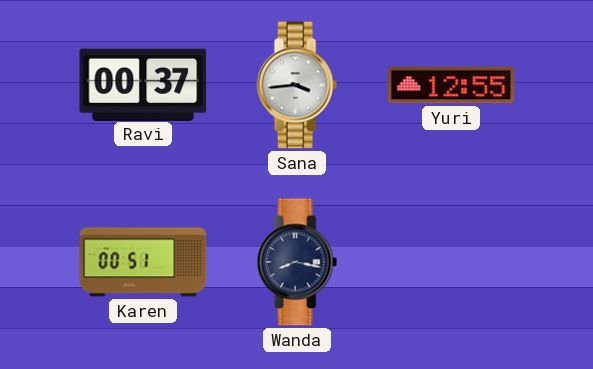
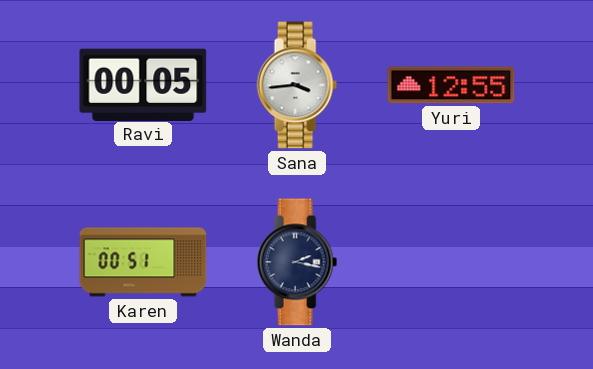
Ravi: 00:37 -> 00:05 (143, 84)
Wanda: 8:17 -> 2:17 (297, 262)
